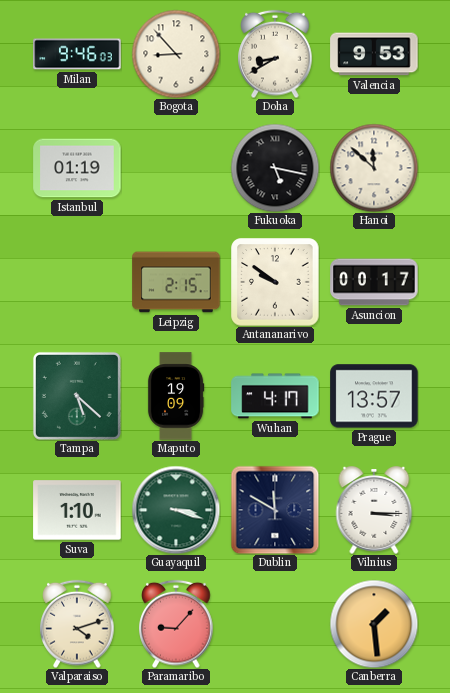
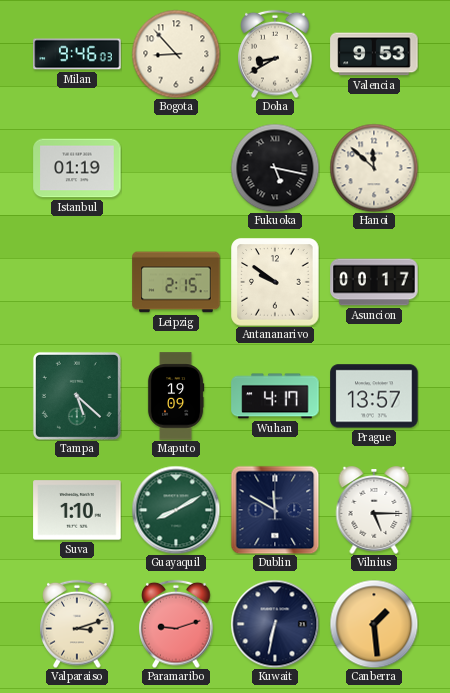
Guayaquil: 3:18 -> 8:10 (176, 510)
Vilnius: 3:15 -> 5:15 (374, 510)
Valparaiso: 4:12 -> 3:12 (77, 624)
Paramaribo: 9:07 -> 9:12 (176, 624)
Kuwait: none -> 6:32 (275, 624)
